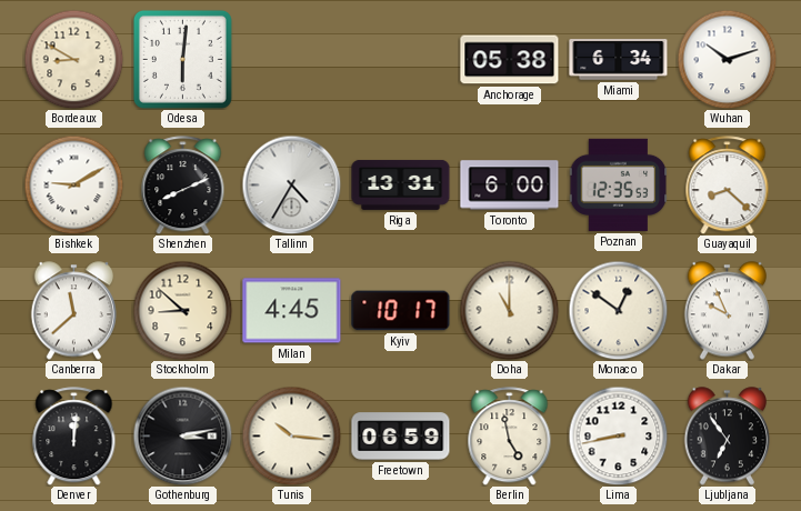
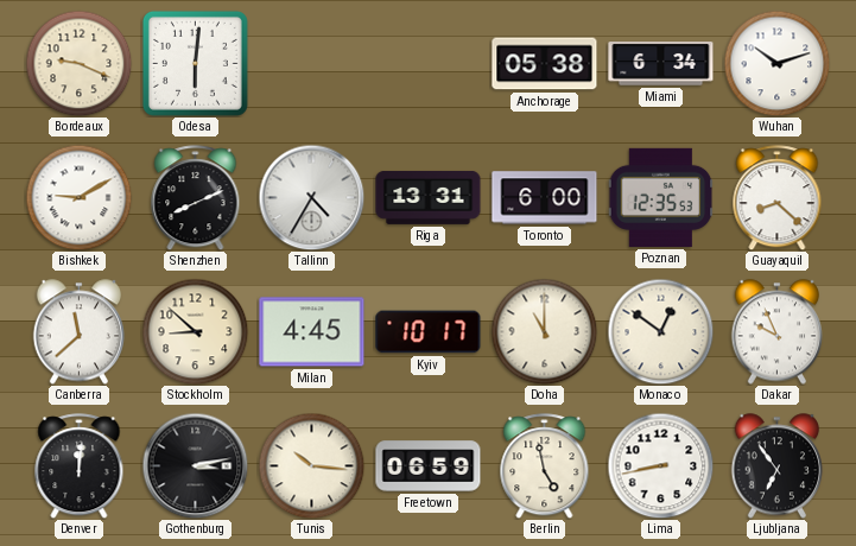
Bordeaux: 8:50 -> 9:19 (78, 63)
